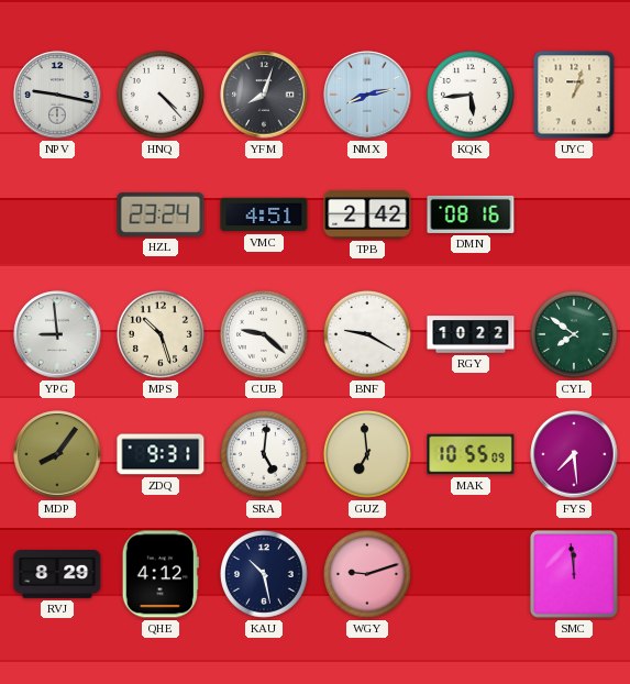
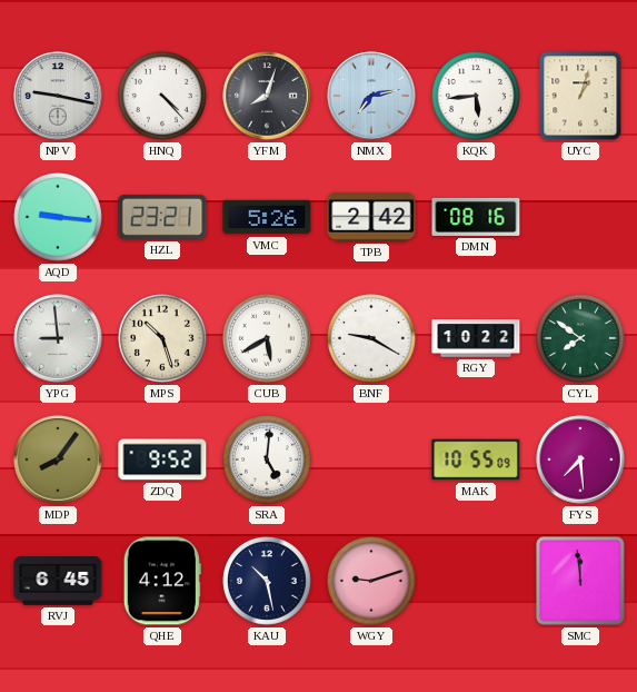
NMX: 8:13 -> 7:13 (371, 96)
AQD: none -> 9:16 (59, 218)
HZL: 23:24 -> 23:21 (162, 217)
VMC: 4:51 -> 5:26 (267, 217)
CUB: 9:22 -> 5:40 (268, 339)
ZDQ: 9:31 -> 9:52 (162, 459)
GUZ: 6:59 -> none (368, 455)
RVJ: 8:29 -> 6:45 (58, 582)
